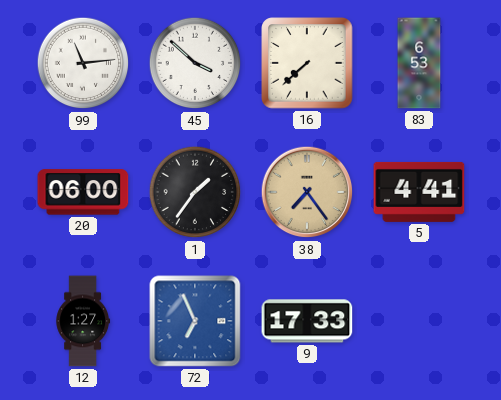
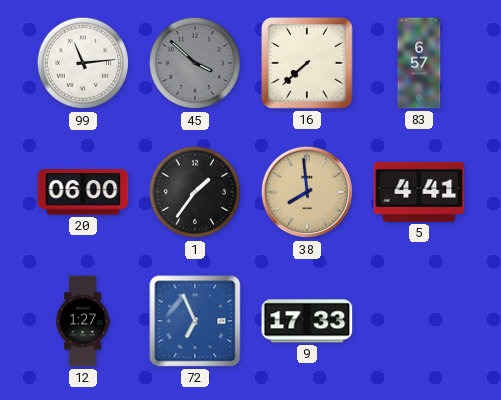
45 dial: white -> grey (195, 63)
83: 6:53 -> 6:57 (419, 63)
38: 7:24 -> 7:59 (307, 192)
